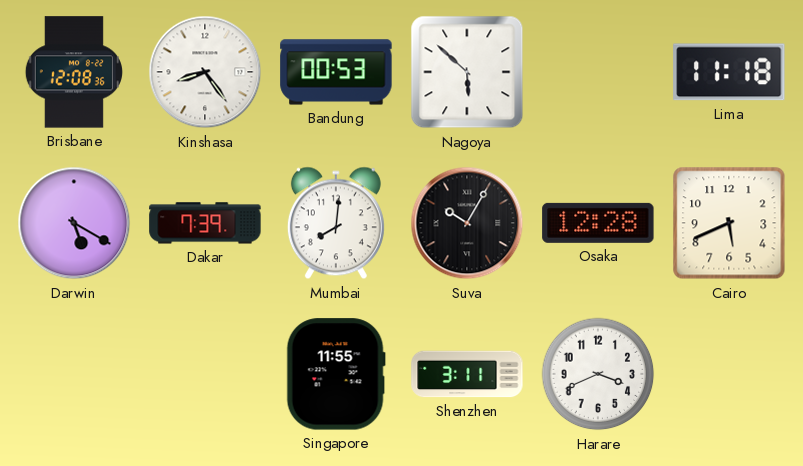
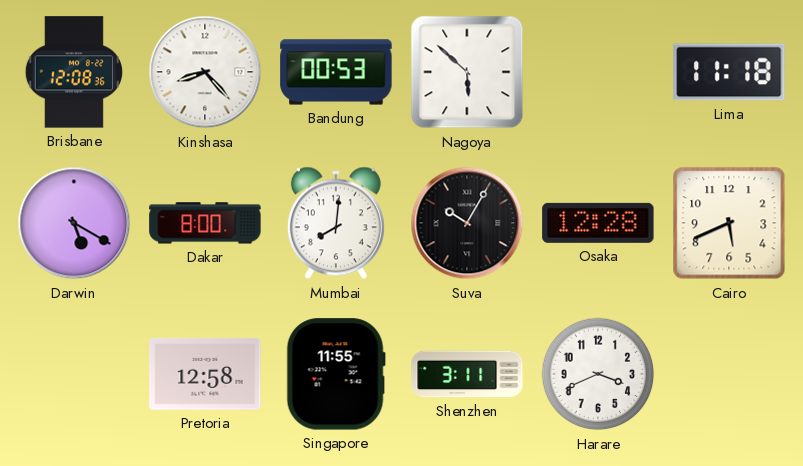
Kinshasa: 8:24 -> 8:23 (205, 72)
Dakar: 7:39 -> 8:00 (205, 223)
Pretoria: none -> 12:58 (205, 374)
